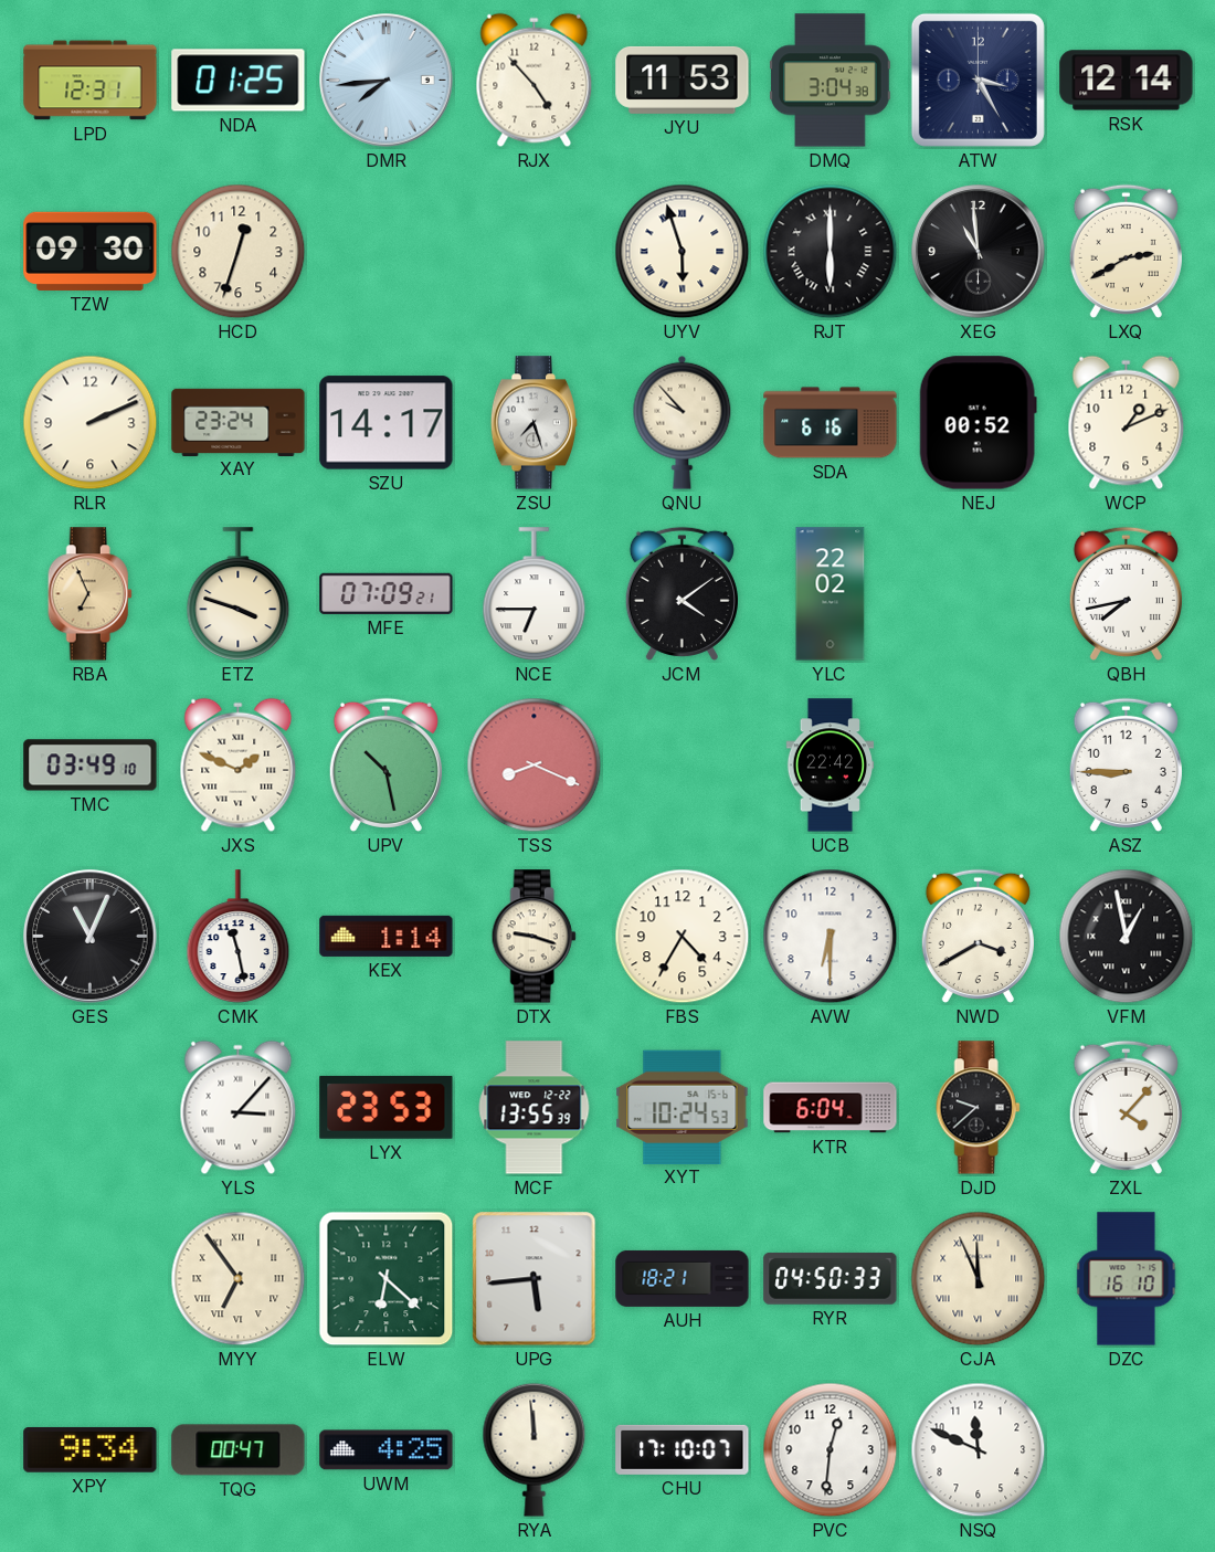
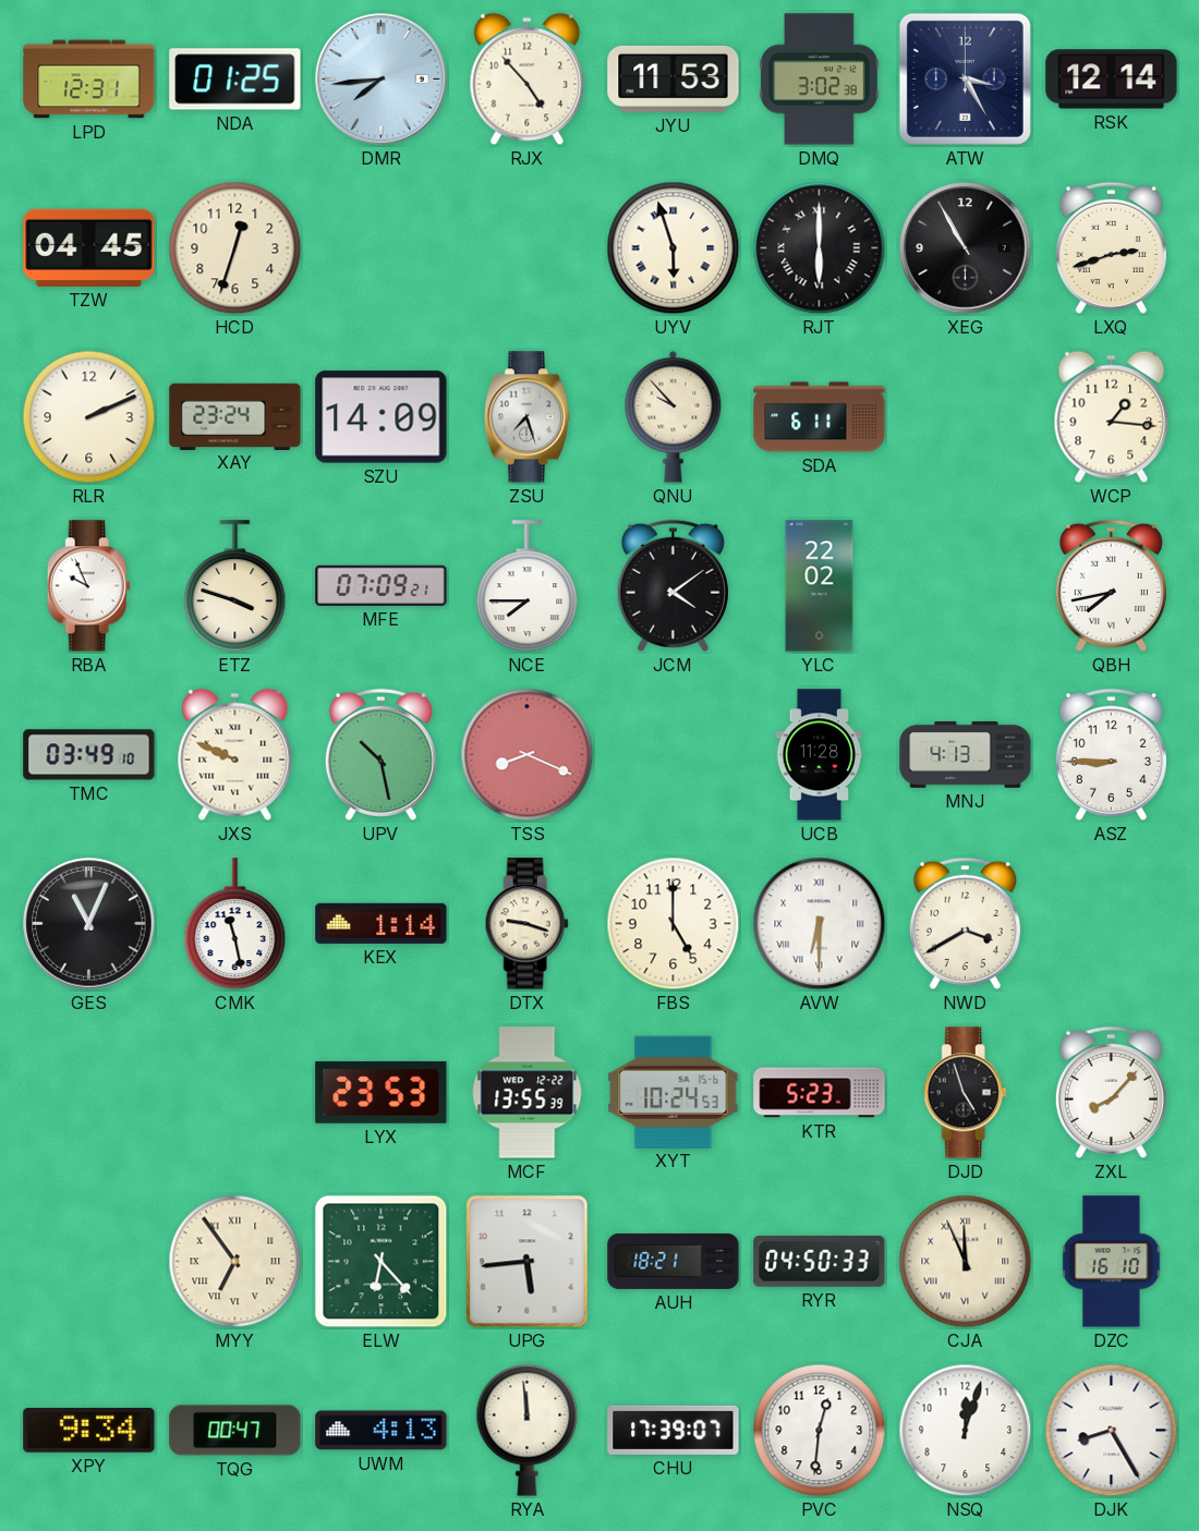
DMQ: 3:04 -> 3:02 (820, 80)
TZW: 09:30 -> 04:45 (89, 247)
XEG: 10:59 -> 10:55 (966, 248)
LXQ: 2:40 -> 2:42 (1111, 247)
SZU: 14:17 -> 14:09 (381, 417)
SDA: 6:16 -> 6:11 (820, 417)
NEJ: 00:52 -> none (978, 423)
WCP: 1:11 -> 1:16 (1112, 417)
RBA: 6:56 -> 9:56 (88, 586)
RBA dial: champagne -> white (88, 586)
NCE: 6:45 -> 7:45 (528, 586)
JXS: 1:49 -> 9:49 (235, 755)
UCB: 22:42 -> 11:28 (820, 755)
MNJ: none -> 4:13 (966, 754)
FBS: 4:35 -> 5:00 (674, 924)
AVW numerals: Arabic -> Roman (820, 924)
VFM: 12:58 -> none (1127, 937)
YLS: 3:07 -> none (239, 1108)
KTR: 6:04 -> 5:23 (820, 1093)
DJD: 9:38 -> 4:57 (965, 1093)
ZXL: 4:07 -> 8:07 (1111, 1092)
ELW: 6:22 -> 6:23 (381, 1262)
UWM: 4:25 -> 4:13 (381, 1431)
CHU: 17:10 -> 17:39 (674, 1430)
NSQ: 11:49 -> 12:03 (966, 1431)
DJK: none -> 8:25 (1112, 1431)
